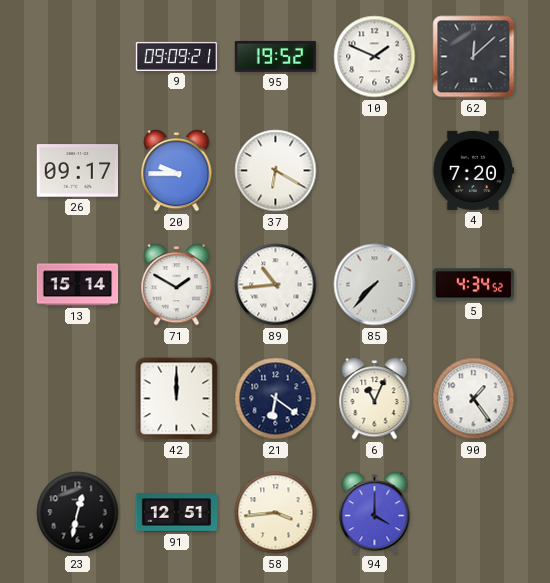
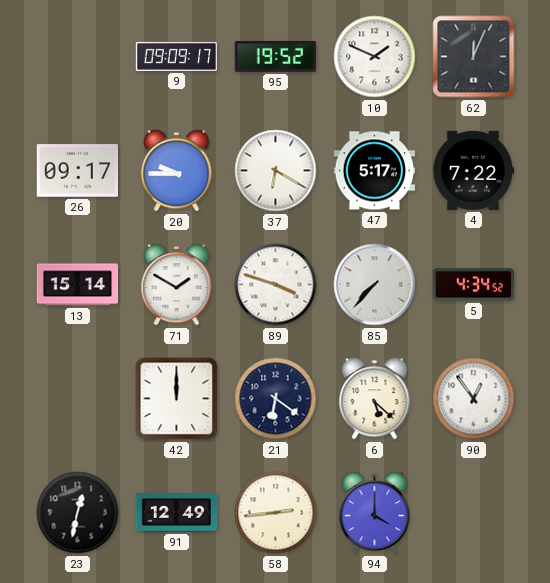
9: 09:09:21 -> 09:09:17 (177, 56)
62: 12:08 -> 12:04 (474, 57)
47: none -> 5:17 (375, 171)
4: 7:20 -> 7:22 (473, 170)
89: 10:44 -> 3:48 (276, 285)
6: 11:04 -> 5:22 (375, 399)
90: 1:24 -> 12:54 (474, 399)
91: 12:51 -> 12:49 (177, 513)
58: 3:44 -> 2:44 (276, 513)
